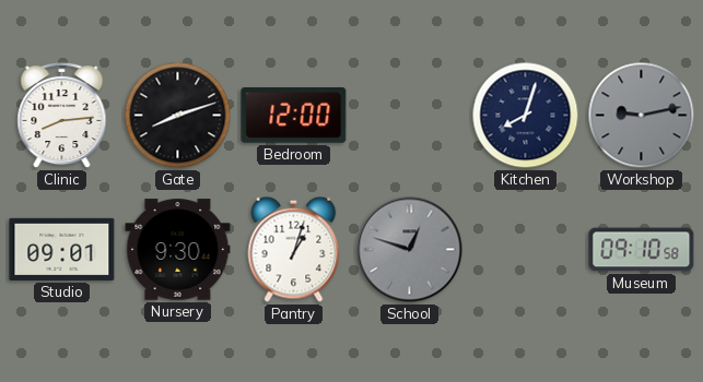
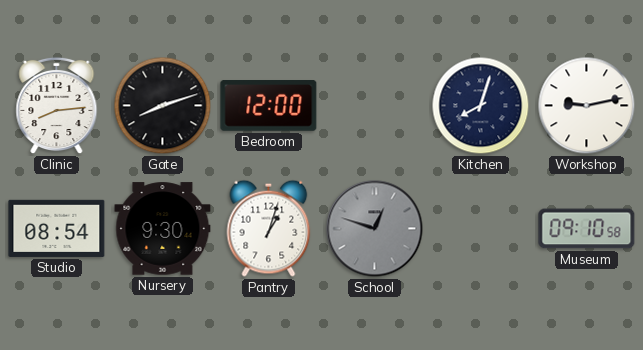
Workshop dial: grey -> white (587, 106)
Studio: 09:01 -> 08:54 (57, 228)
